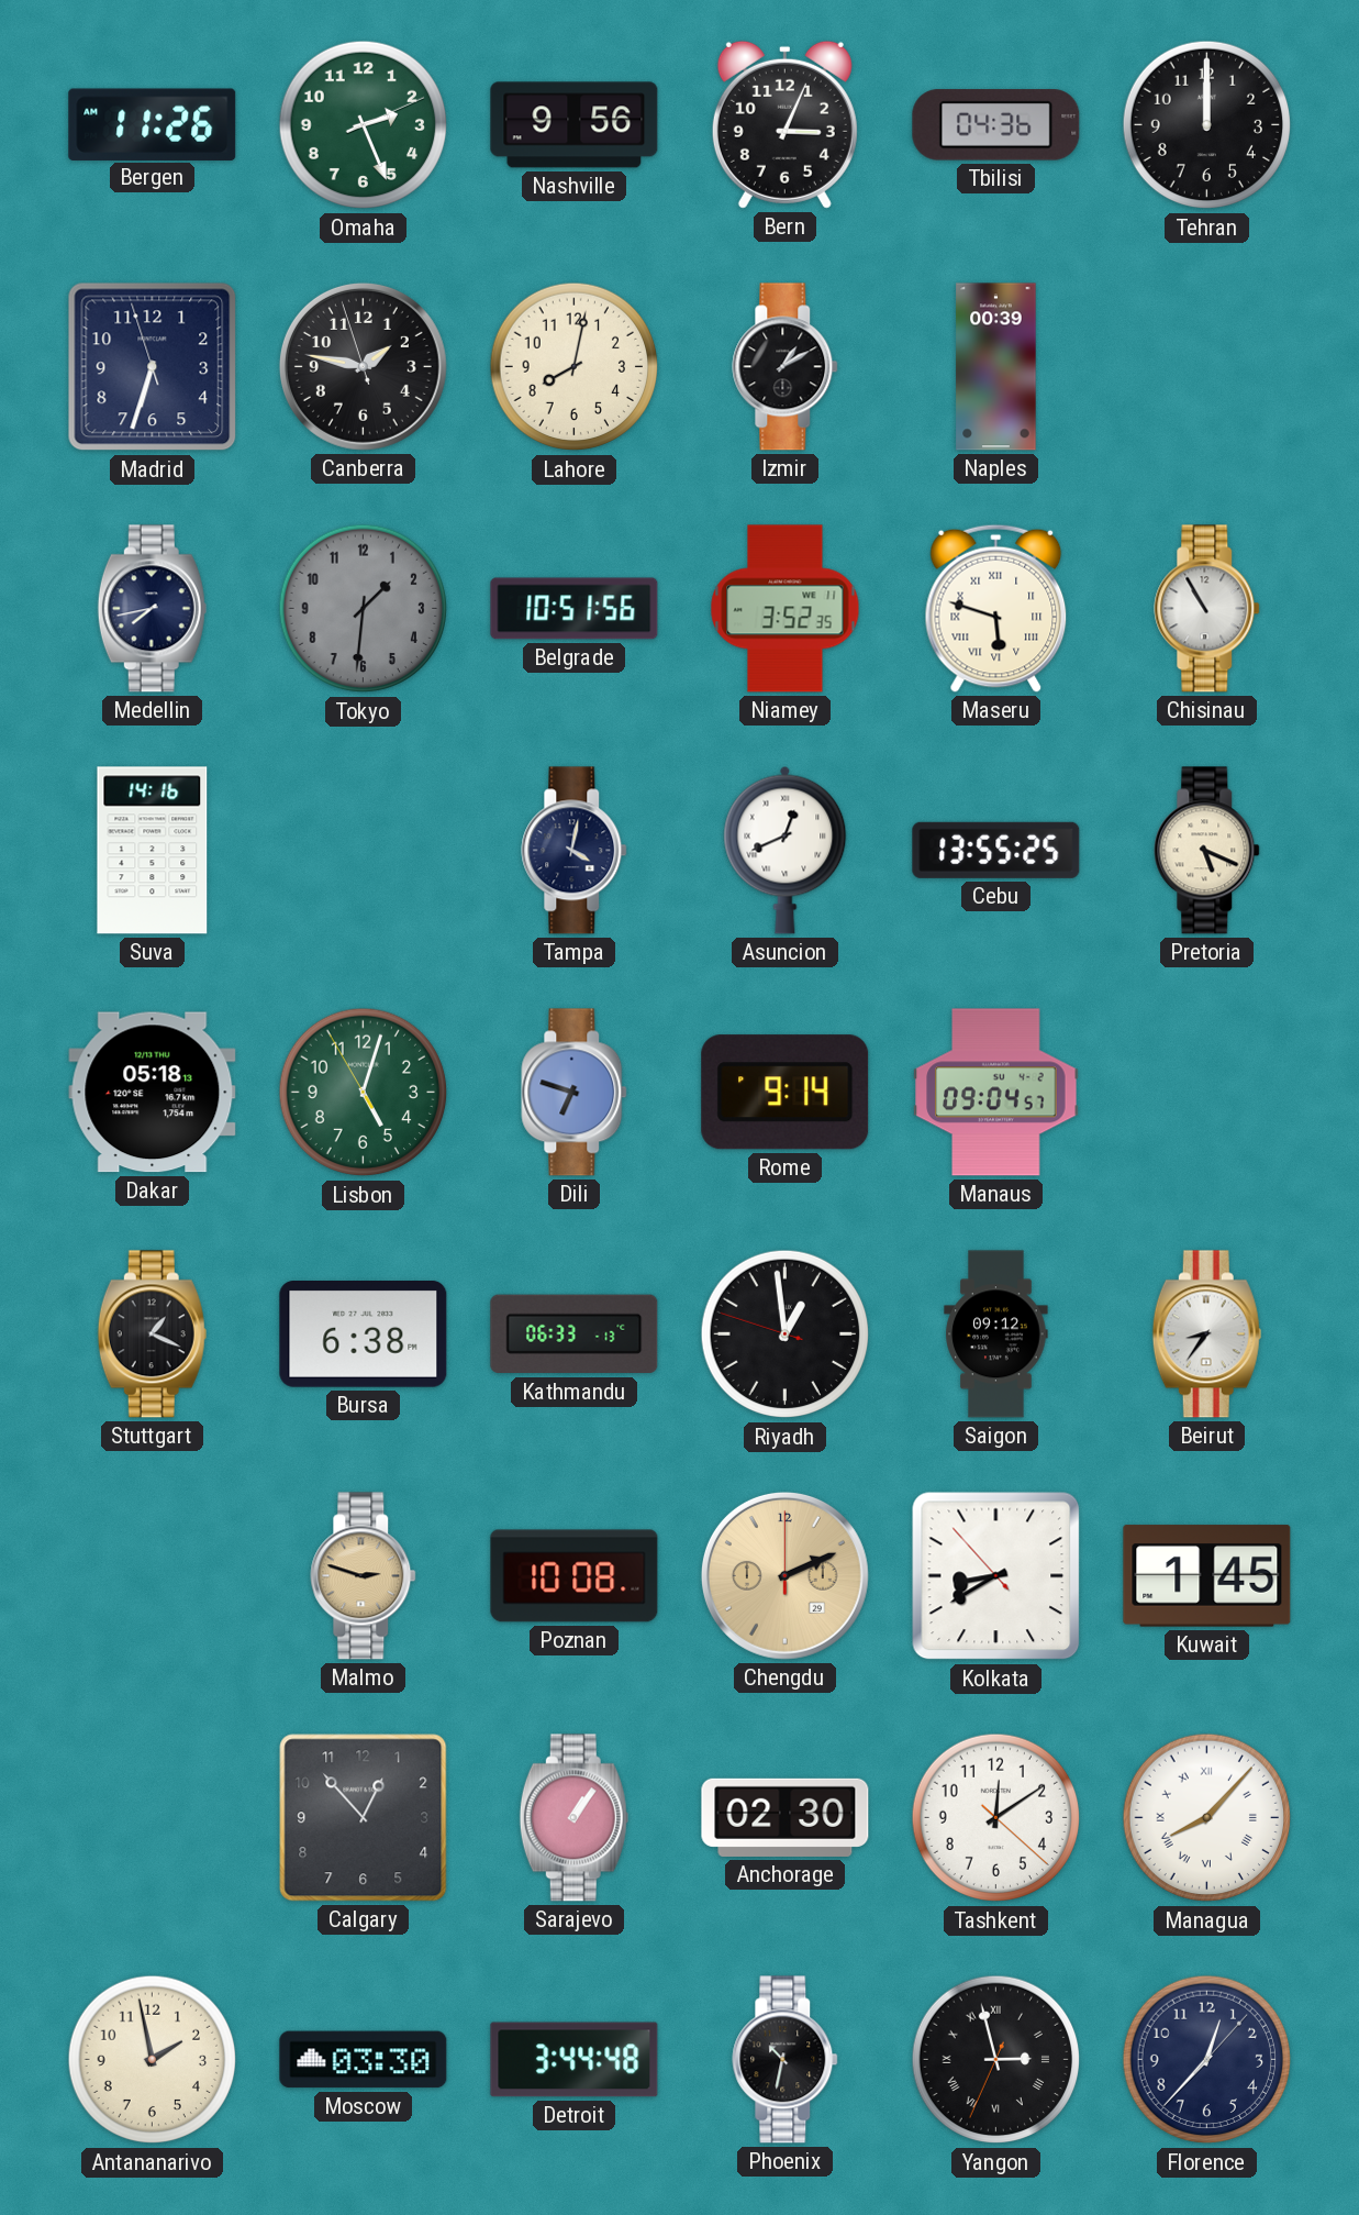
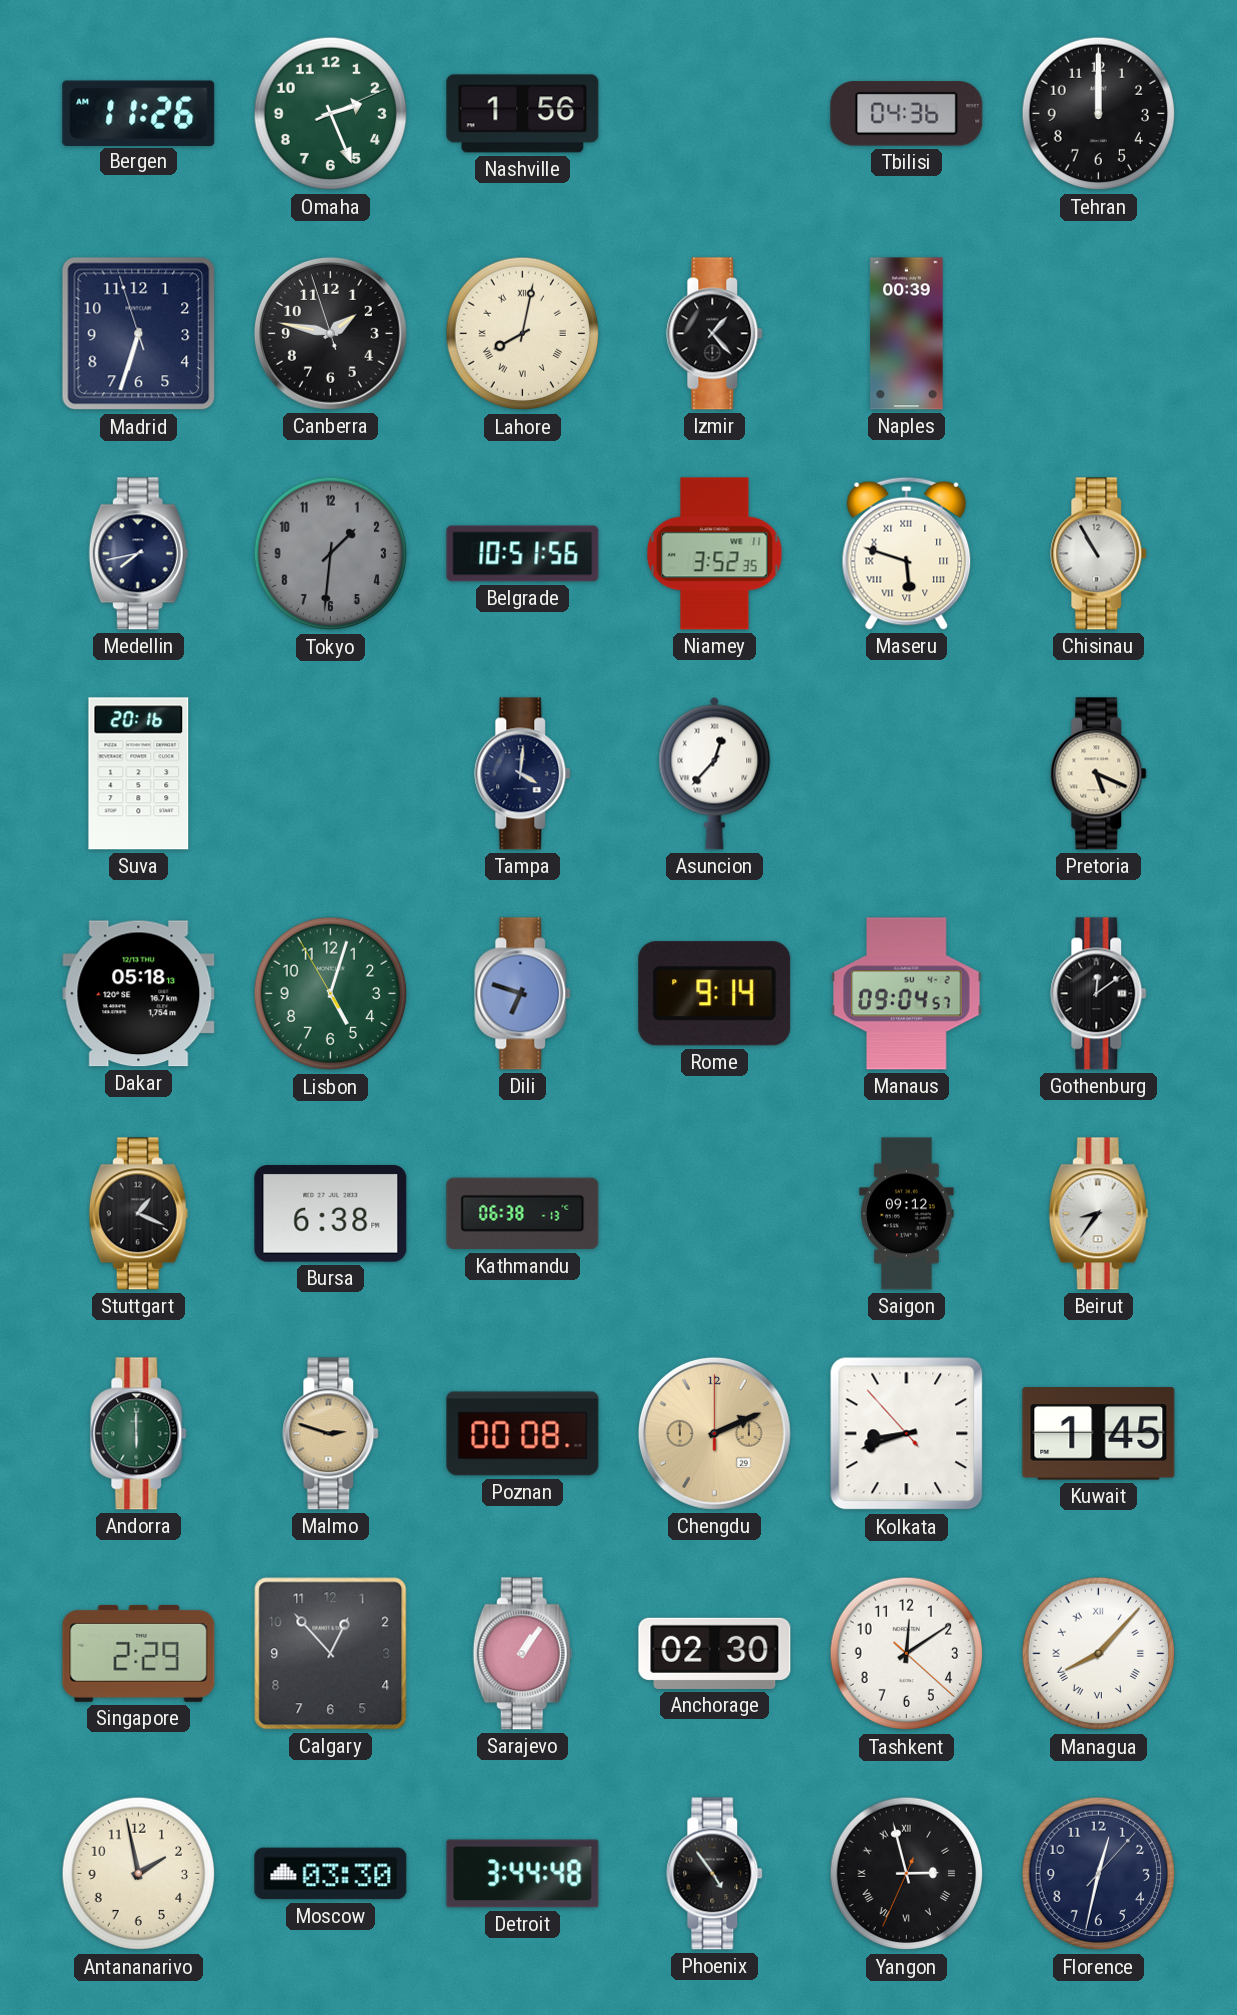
Nashville: 9:56 -> 1:56 (523, 114)
Bern: 3:04 -> none (784, 124)
Lahore numerals: Arabic -> Roman (523, 334)
Izmir: 1:10 -> 1:23 (715, 334)
Suva: 14:16 -> 20:16 (139, 774)
Tampa: 4:02 -> 4:01 (523, 774)
Asuncion: 12:41 -> 12:37 (715, 773)
Cebu: 13:55 -> none (996, 850)
Gothenburg: none -> 12:09 (1099, 994)
Kathmandu: 06:33 -> 06:38 (523, 1214)
Riyadh: 12:58 -> none (786, 1334)
Andorra: none -> 6:00 (139, 1434)
Poznan: 10:08 -> 00:08 (523, 1434)
Kolkata: 8:39 -> 8:41 (907, 1434)
Singapore: none -> 2:29 (139, 1653)
Phoenix: 10:32 -> 4:54 (715, 1874)
Florence: 12:37 -> 12:32 (1099, 1874)
